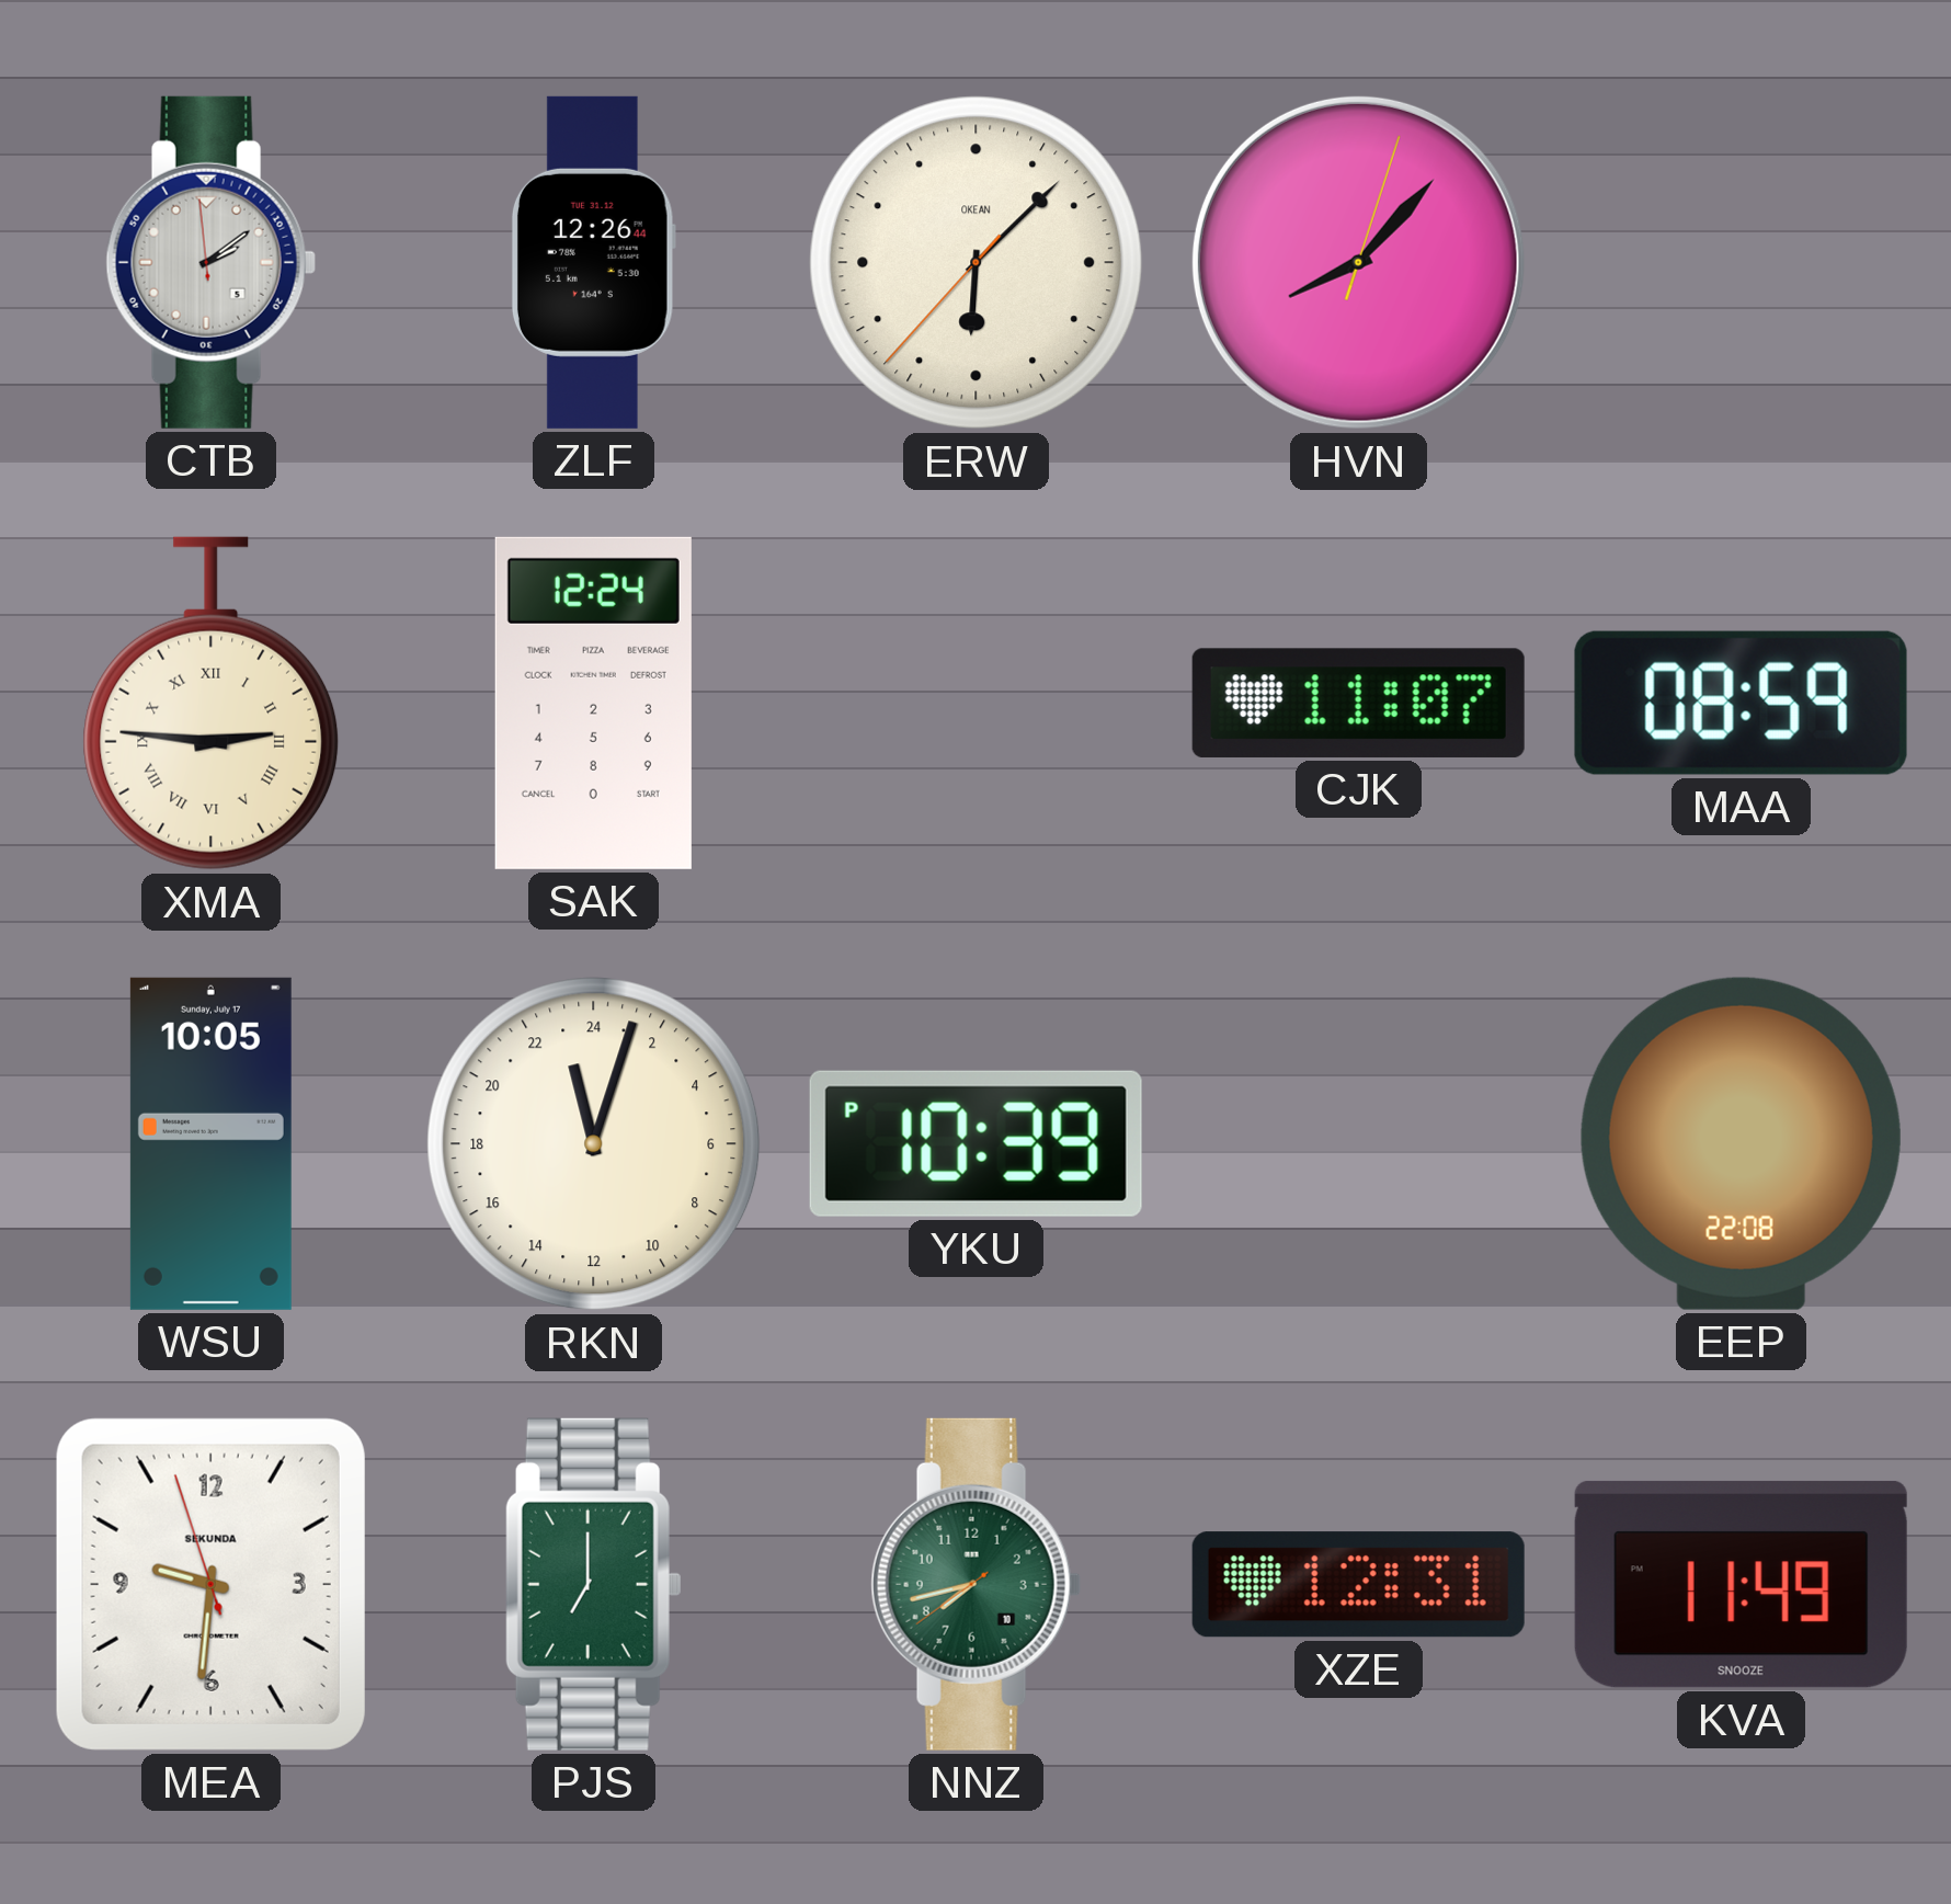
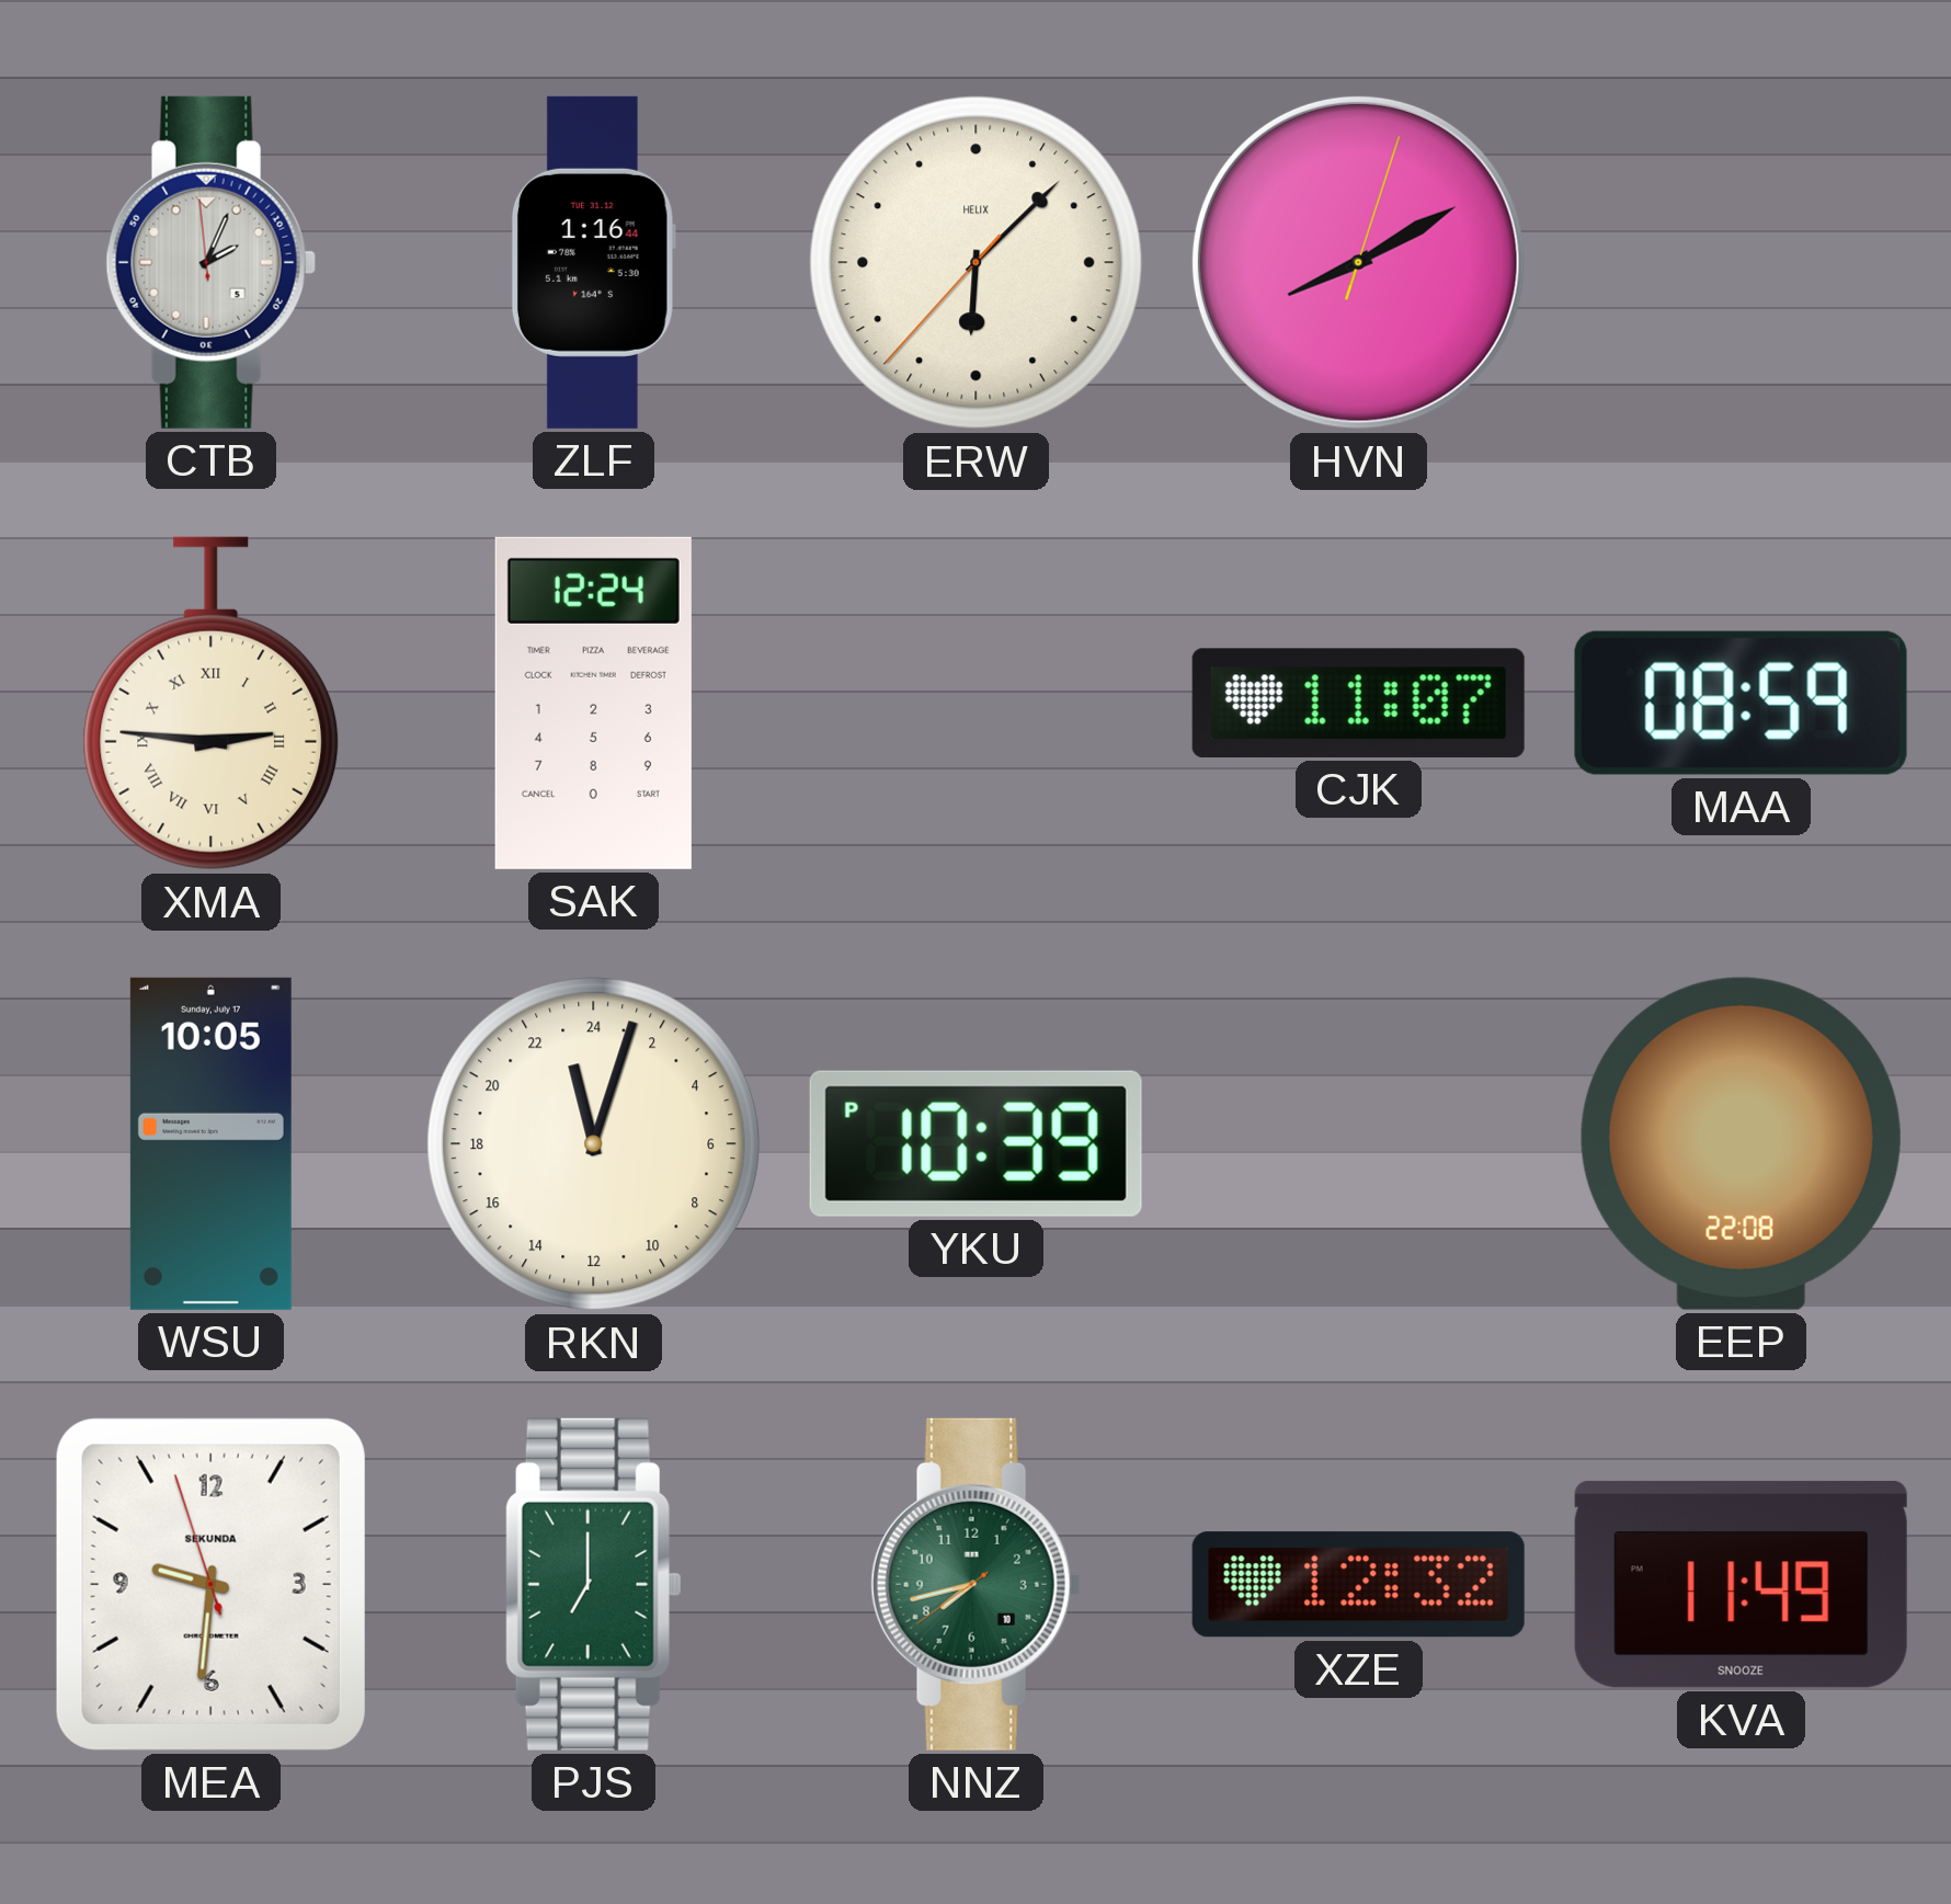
CTB: 2:08 -> 2:03 (210, 262)
ZLF: 12:26 -> 1:16 (593, 262)
ERW brand: OKEAN -> HELIX (977, 263)
HVN: 8:07 -> 8:10 (1358, 262)
XZE: 12:31 -> 12:32 (1358, 1585)
